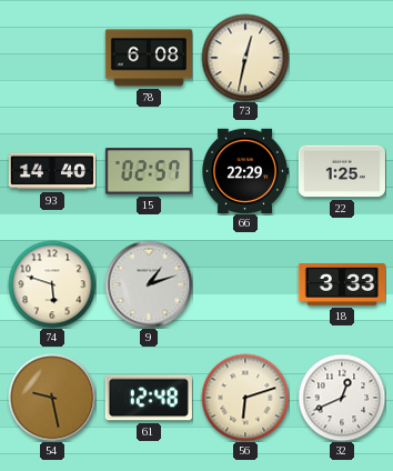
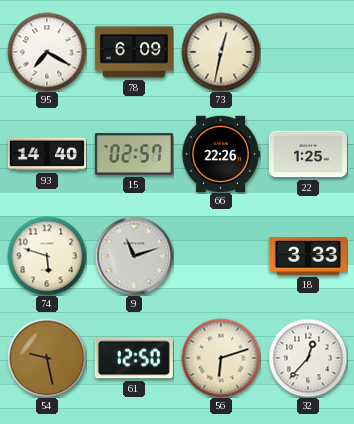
95: none -> 7:20 (47, 52)
78: 6:08 -> 6:09 (134, 52)
66: 22:29 -> 22:26 (221, 153)
9: 1:12 -> 11:12 (134, 256)
61: 12:48 -> 12:50 (134, 358)
32: 12:41 -> 12:37 (308, 358)
